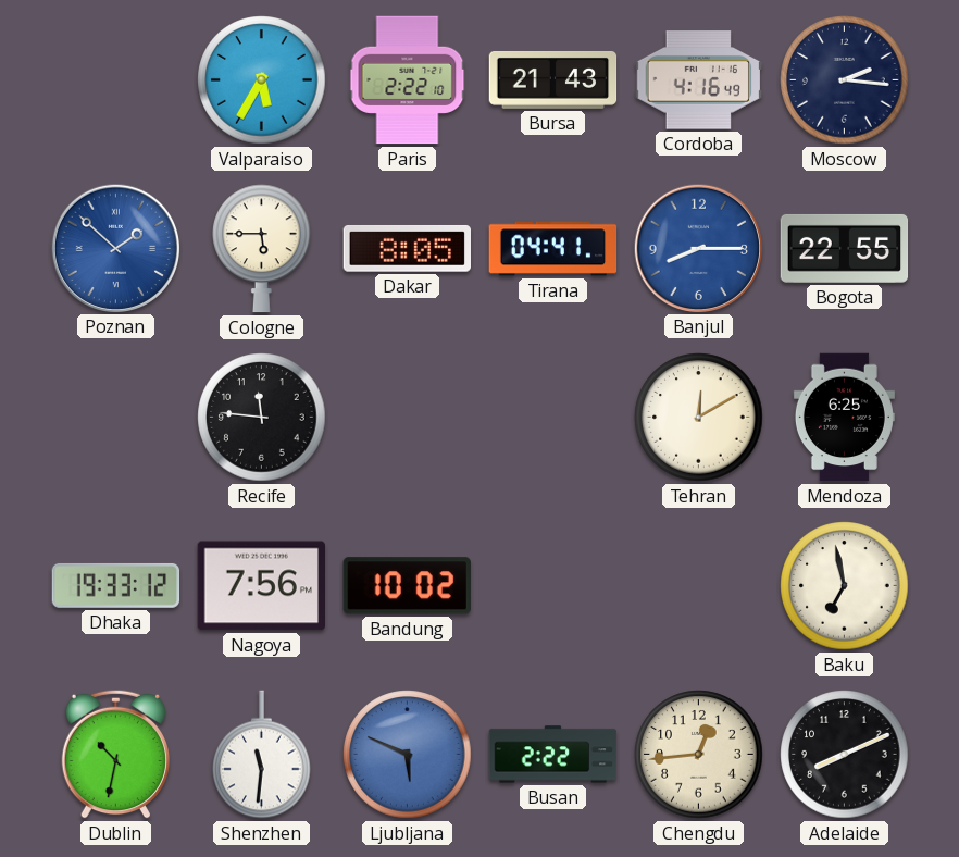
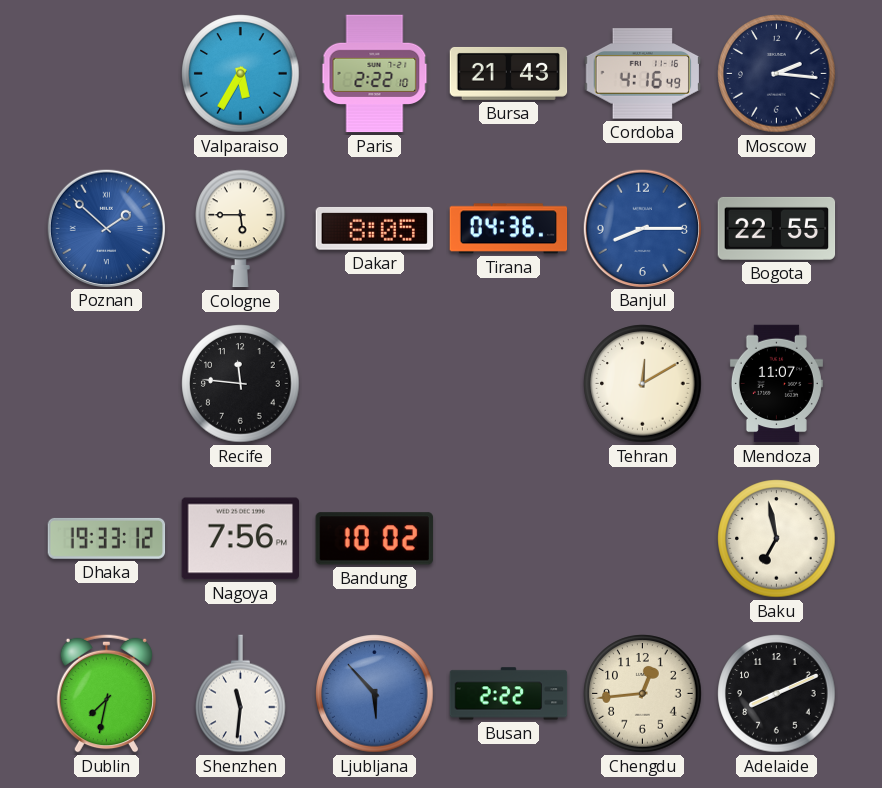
Tirana: 04:41 -> 04:36 (509, 229)
Mendoza: 6:25 -> 11:07 (776, 384)
Dublin: 10:32 -> 7:32 (106, 693)
Ljubljana: 5:49 -> 5:53 (375, 694)
